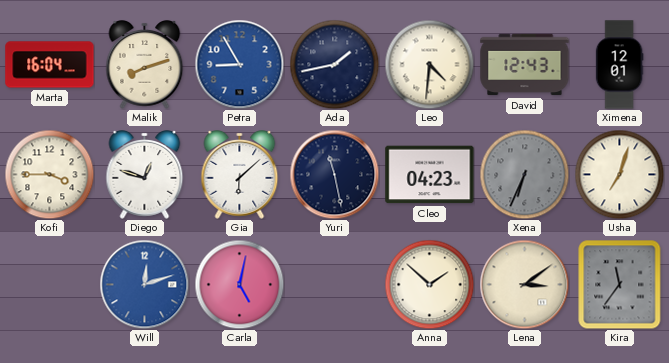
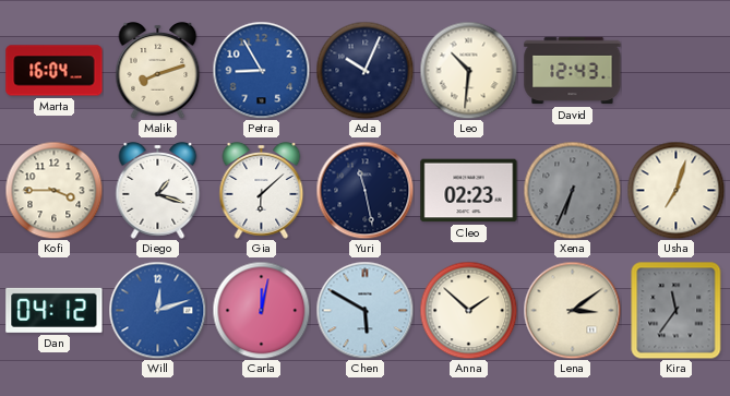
Ada: 1:43 -> 10:04 (364, 70)
Leo: 4:31 -> 10:31 (468, 70)
Ximena: 12:01 -> none (619, 65)
Diego: 12:48 -> 1:18 (158, 191)
Cleo: 04:23 -> 02:23 (469, 191)
Dan: none -> 04:12 (55, 310)
Carla: 5:02 -> 12:02 (261, 310)
Chen: none -> 5:50 (364, 310)
